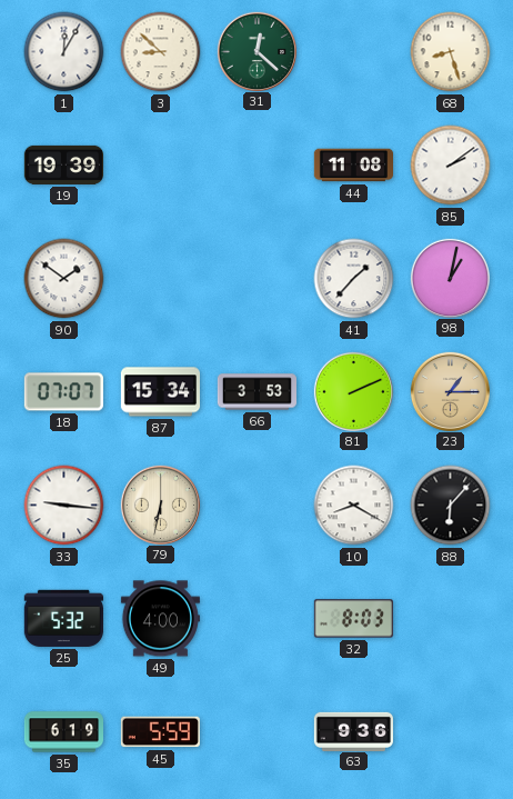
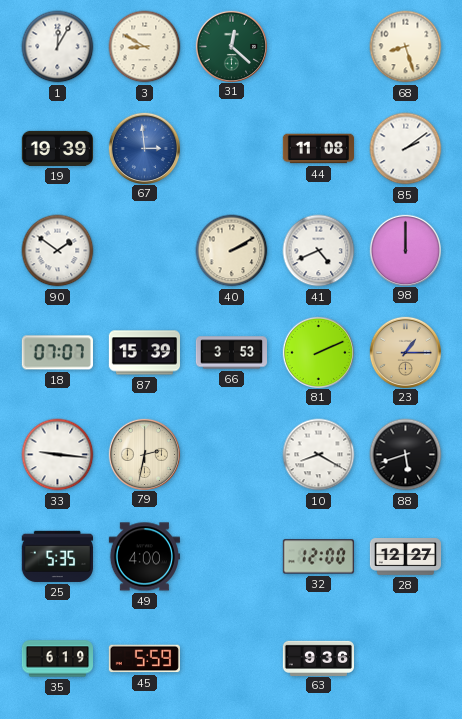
3: 8:52 -> 8:50 (145, 47)
67: none -> 2:59 (144, 148)
40: none -> 2:10 (232, 251)
41: 1:37 -> 4:41 (319, 251)
98: 1:02 -> 12:00 (405, 250)
87: 15:34 -> 15:39 (144, 353)
79: 6:32 -> 2:32 (144, 454)
88: 6:07 -> 5:42 (406, 455)
25: 5:32 -> 5:35 (57, 556)
32: 8:03 -> 12:00 (318, 557)
28: none -> 12:27 (405, 557)
